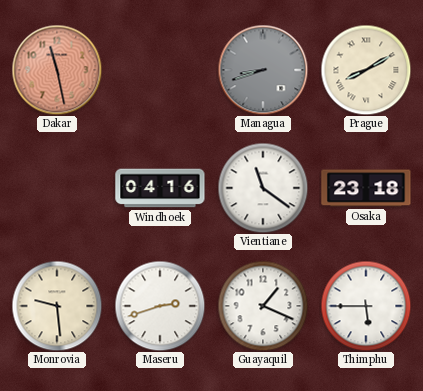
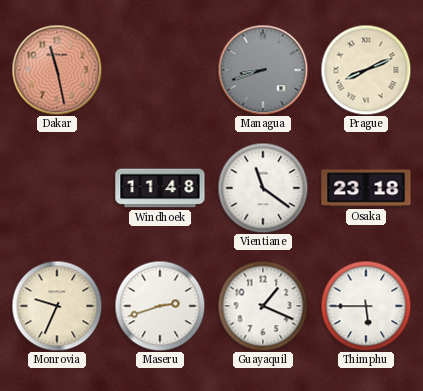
Prague: 8:10 -> 8:11 (366, 70)
Windhoek: 04:16 -> 11:48 (160, 188)
Monrovia: 9:29 -> 9:34 (57, 306)
